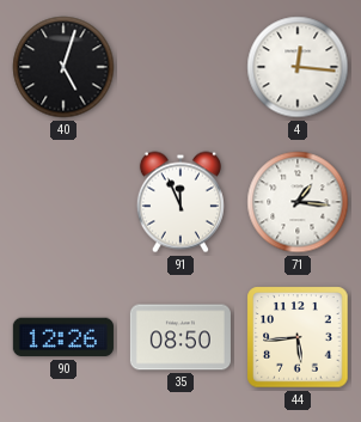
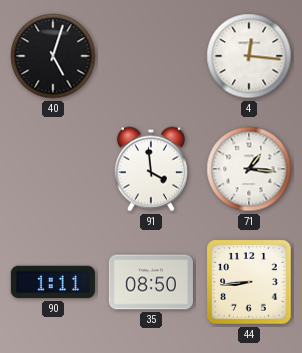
91: 11:56 -> 3:59 (151, 169)
90: 12:26 -> 1:11 (53, 282)
44: 5:44 -> 8:44 (249, 282)
